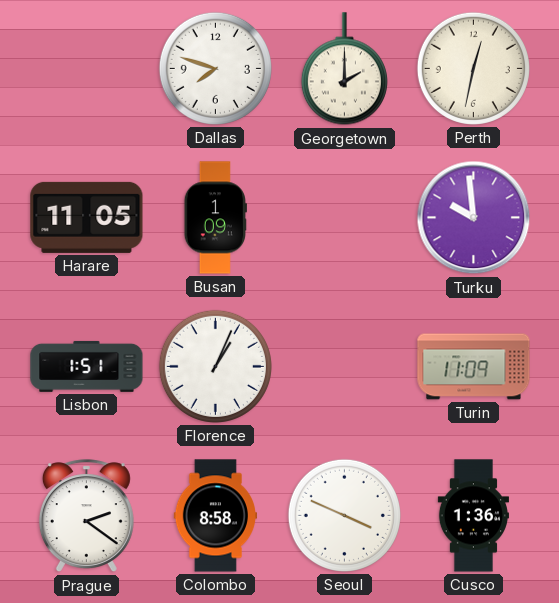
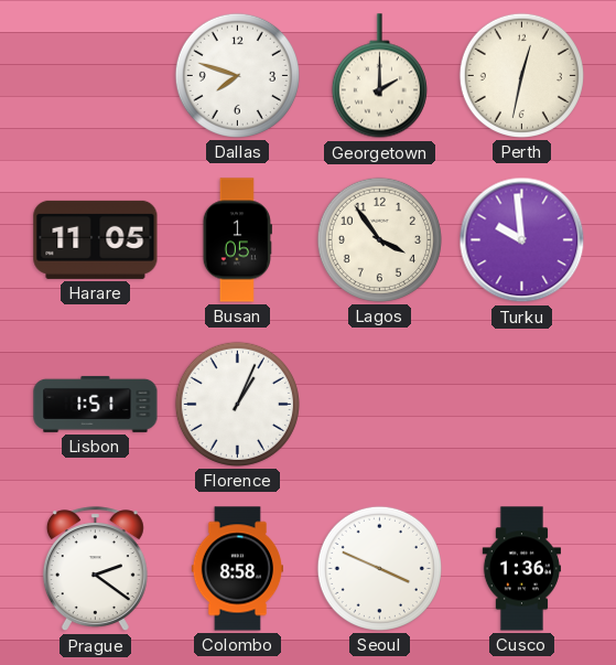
Busan: 1:09 -> 1:05 (237, 240)
Lagos: none -> 3:54 (379, 239)
Turin: 11:09 -> none (474, 367)
